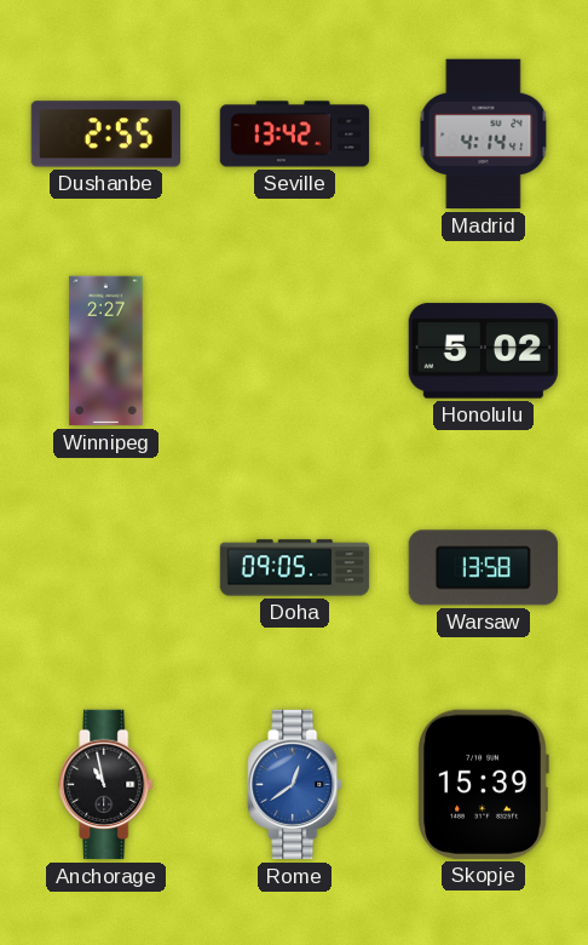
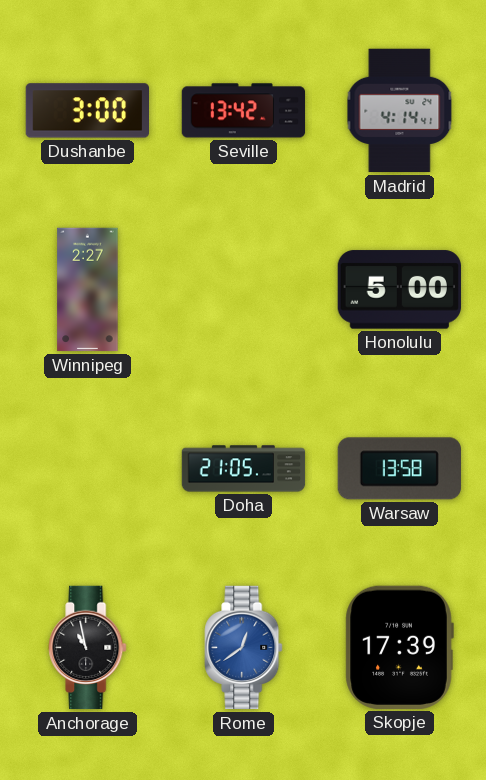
Dushanbe: 2:55 -> 3:00 (87, 111)
Honolulu: 5:02 -> 5:00 (399, 290)
Doha: 09:05 -> 21:05 (244, 469)
Skopje: 15:39 -> 17:39 (399, 647)
